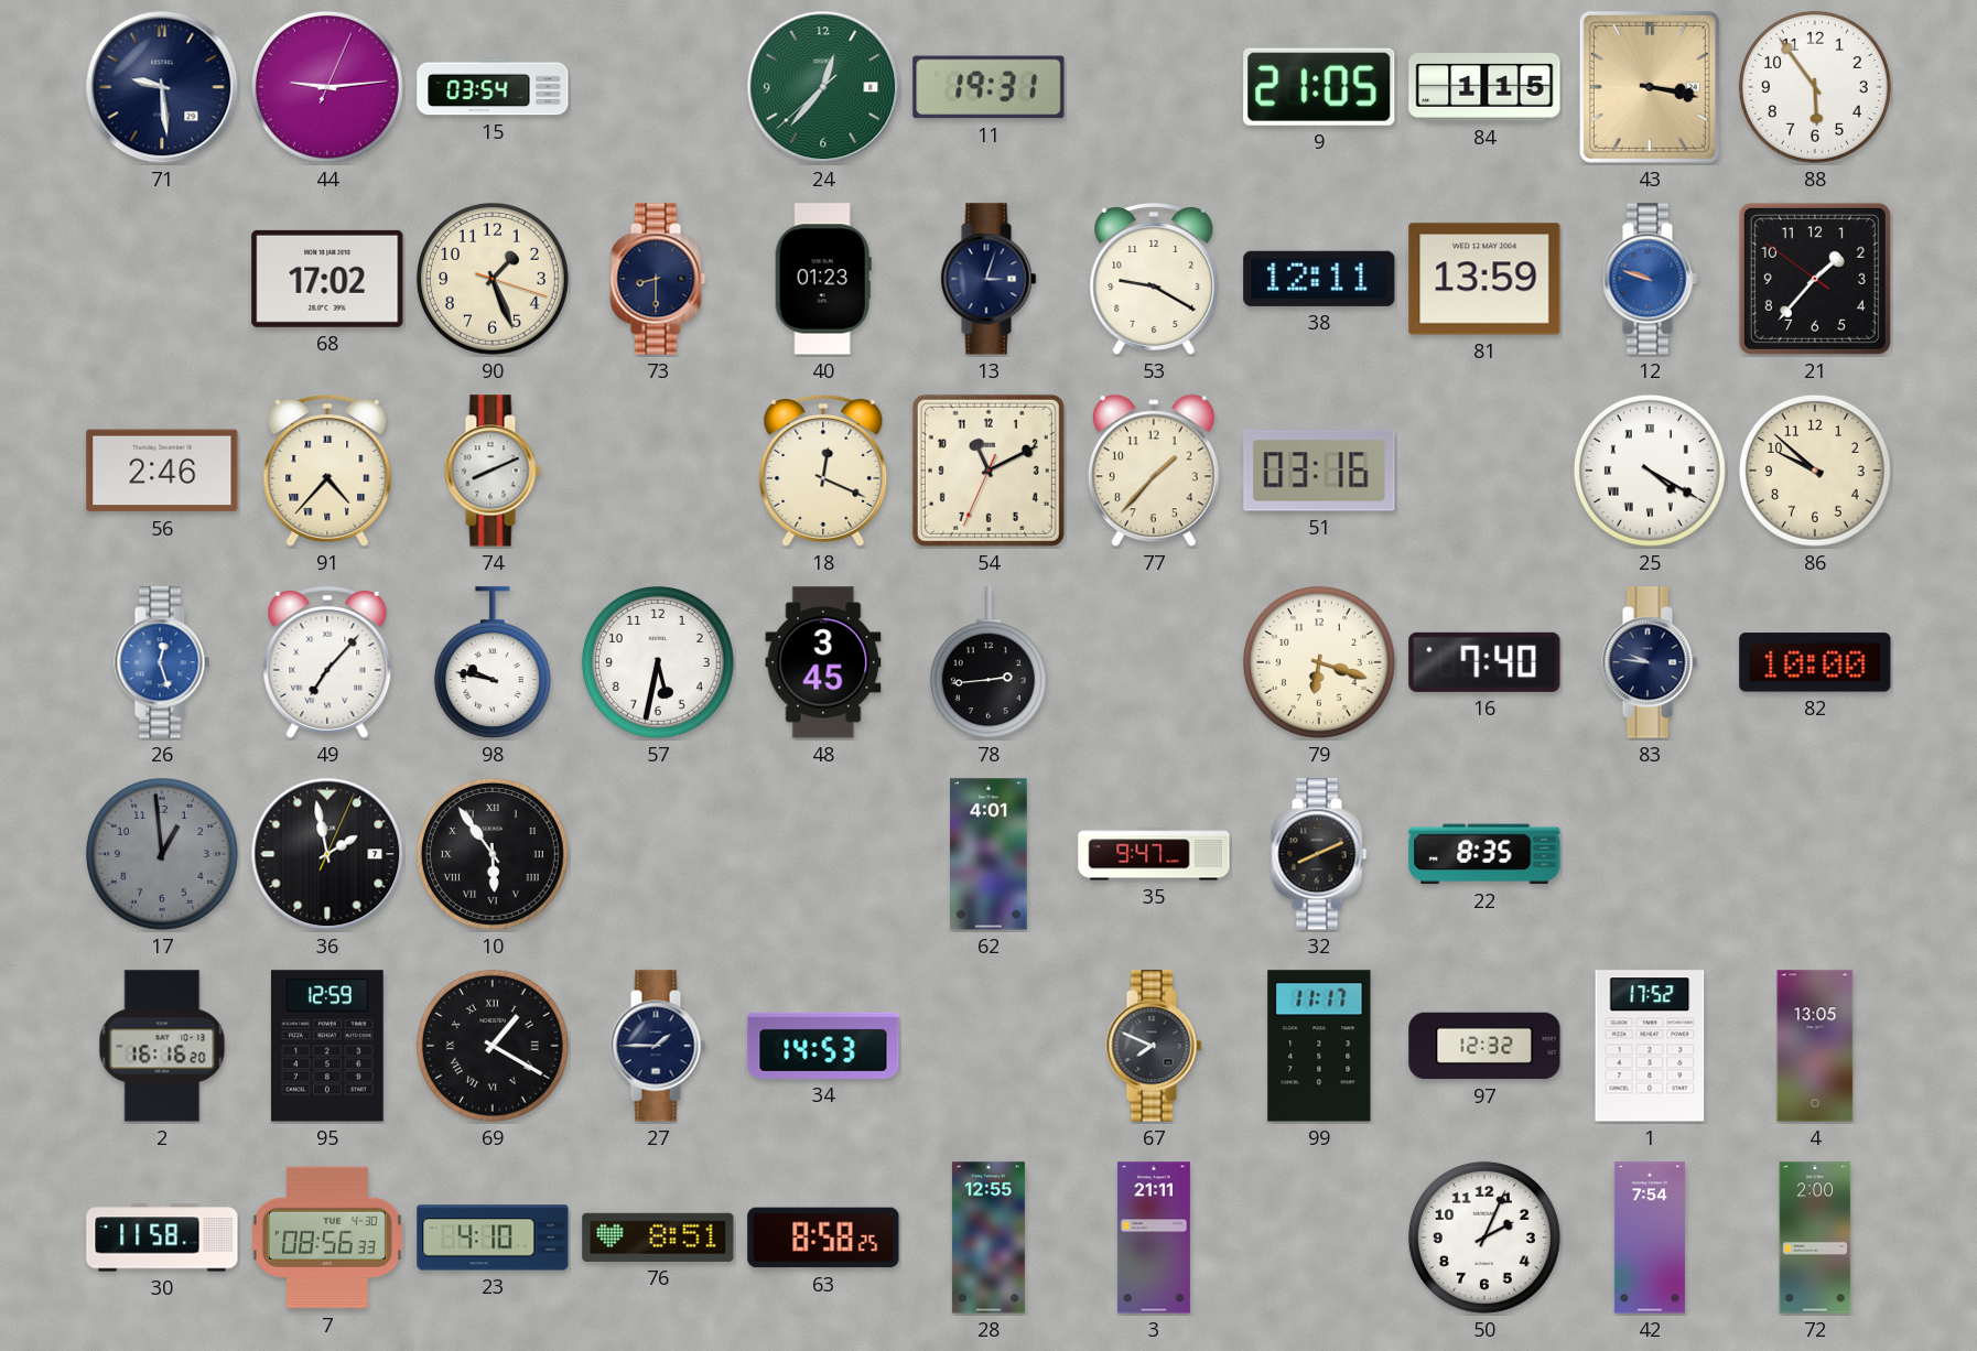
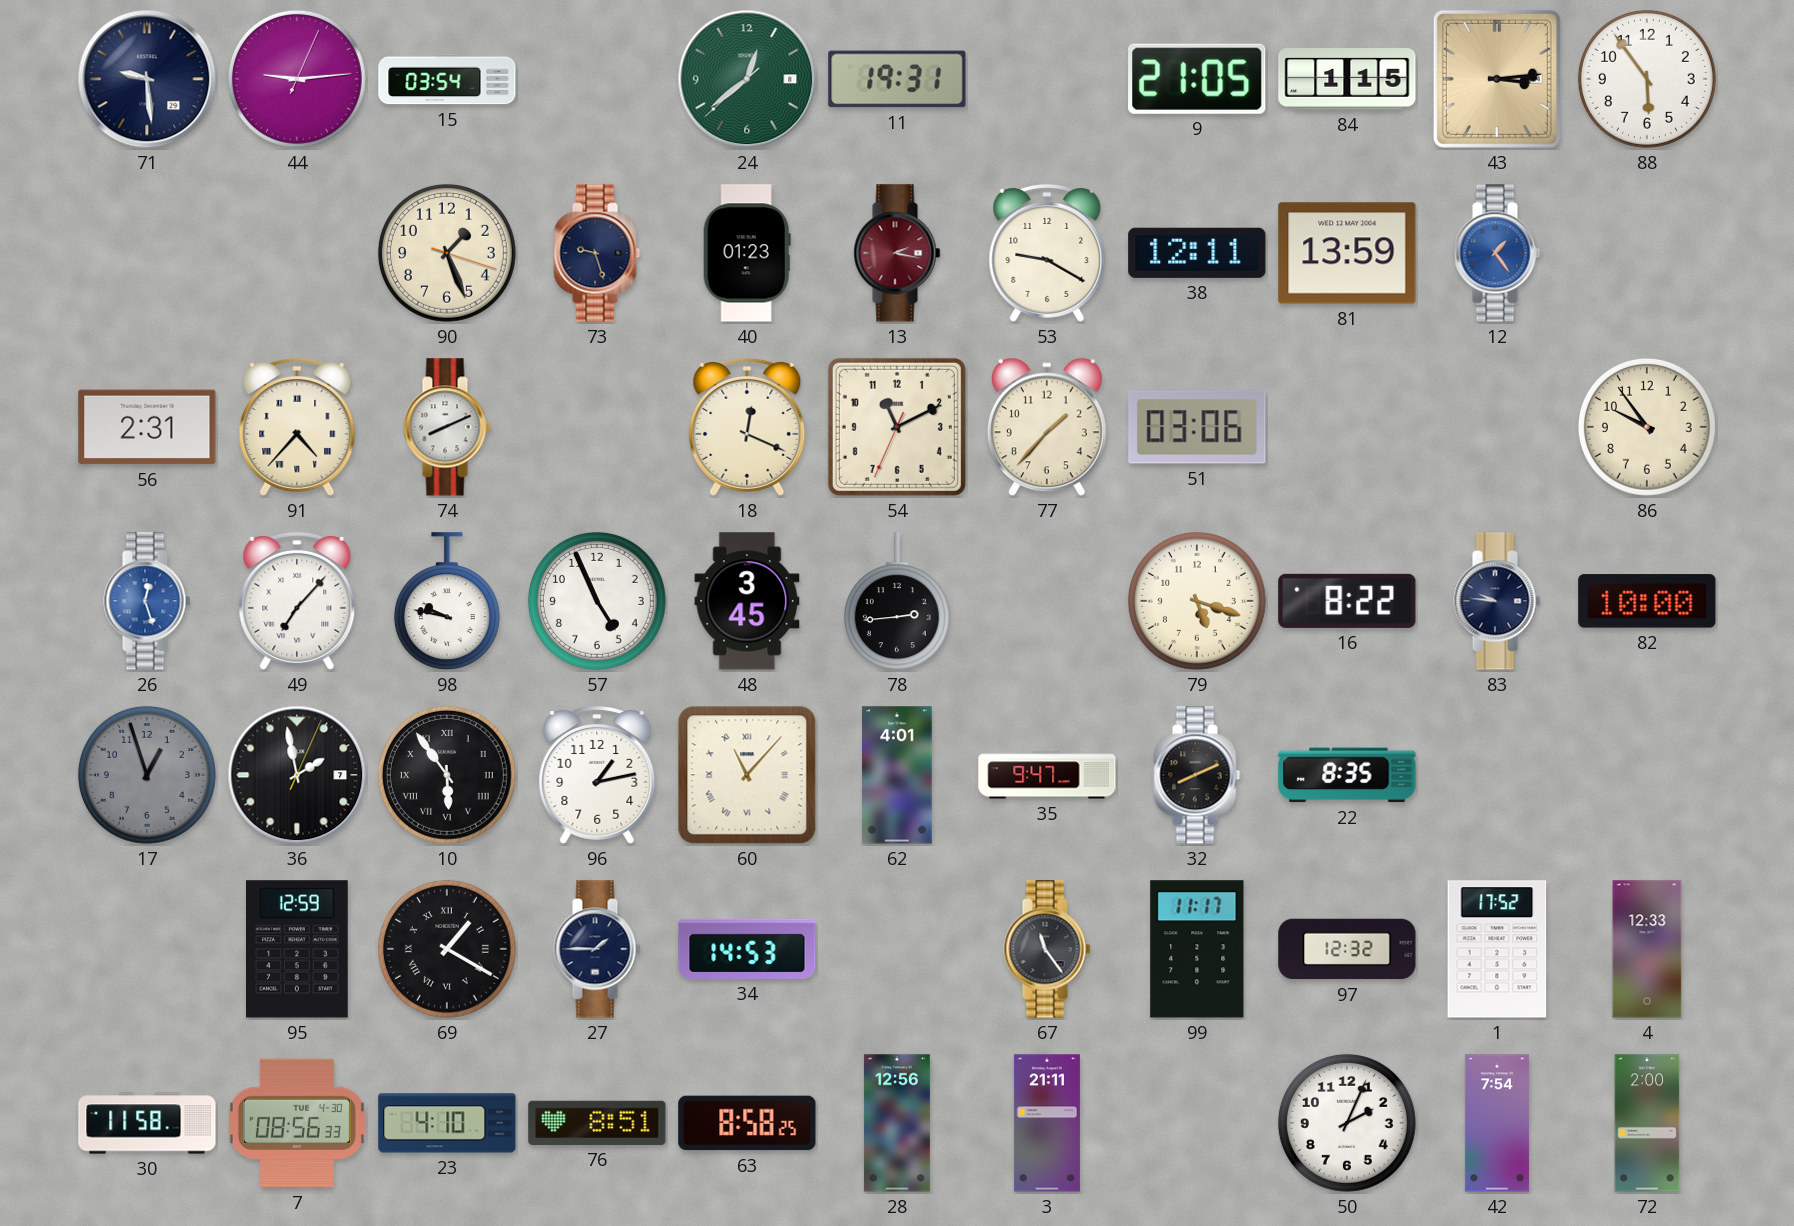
24: 12:36 -> 12:38 (747, 79)
43: 3:17 -> 3:14 (1497, 79)
68: 17:02 -> none (327, 279)
73: 8:30 -> 9:27 (597, 253)
13: 3:03 -> 2:17 (897, 253)
13 dial: navy -> burgundy (897, 253)
12: 9:48 -> 1:24 (1497, 253)
21: 1:36 -> none (1815, 279)
56: 2:46 -> 2:31 (147, 427)
51: 03:16 -> 03:06 (1197, 427)
25: 4:20 -> none (1650, 471)
86: 9:52 -> 9:54 (1647, 427)
57: 5:32 -> 4:56 (597, 601)
79: 6:18 -> 5:18 (1197, 601)
16: 7:40 -> 8:22 (1347, 601)
17: 12:59 -> 12:57 (147, 775)
96: none -> 1:13 (597, 775)
60: none -> 11:07 (747, 775)
2: 16:16 -> none (162, 1046)
67: 7:49 -> 11:24 (1047, 949)
4: 13:05 -> 12:33 (1647, 949)
28: 12:55 -> 12:56 (897, 1123)
